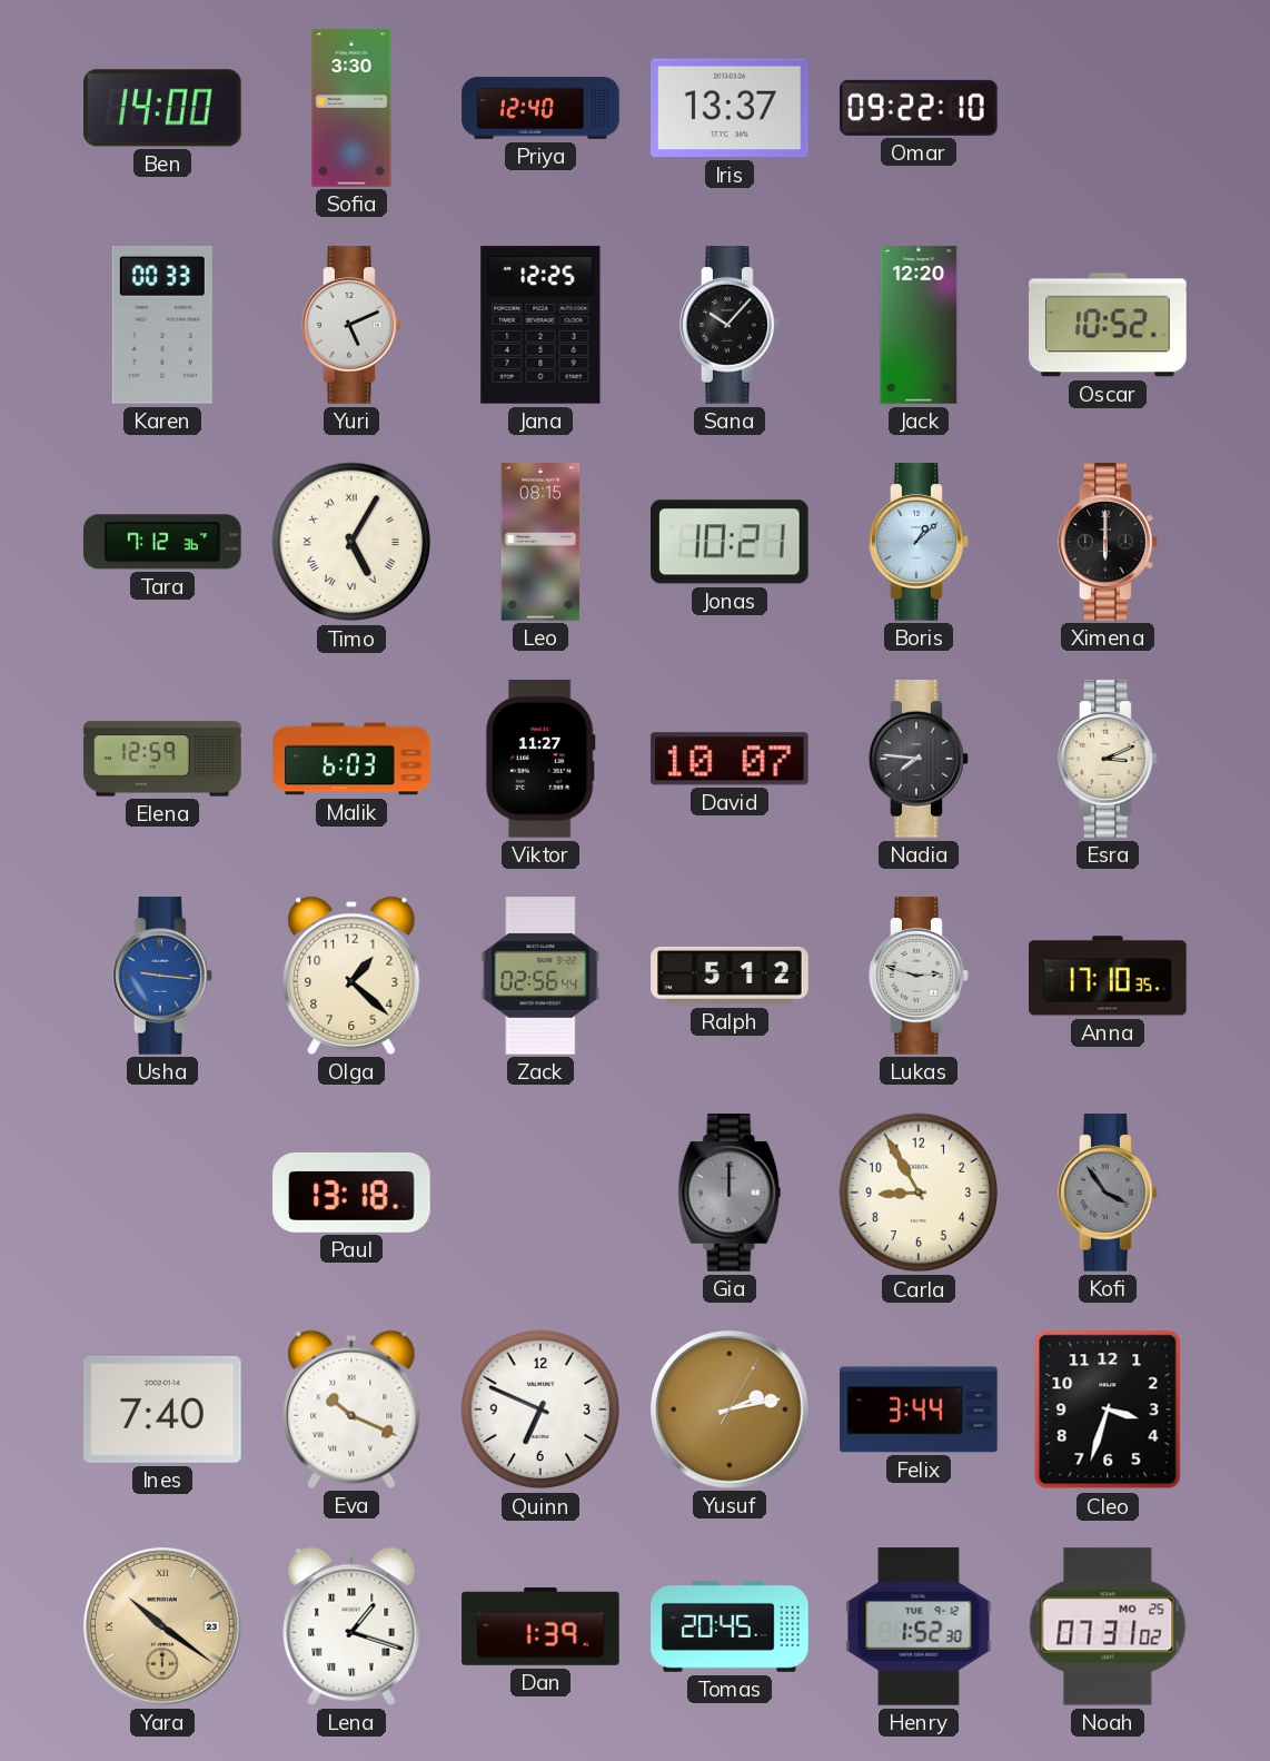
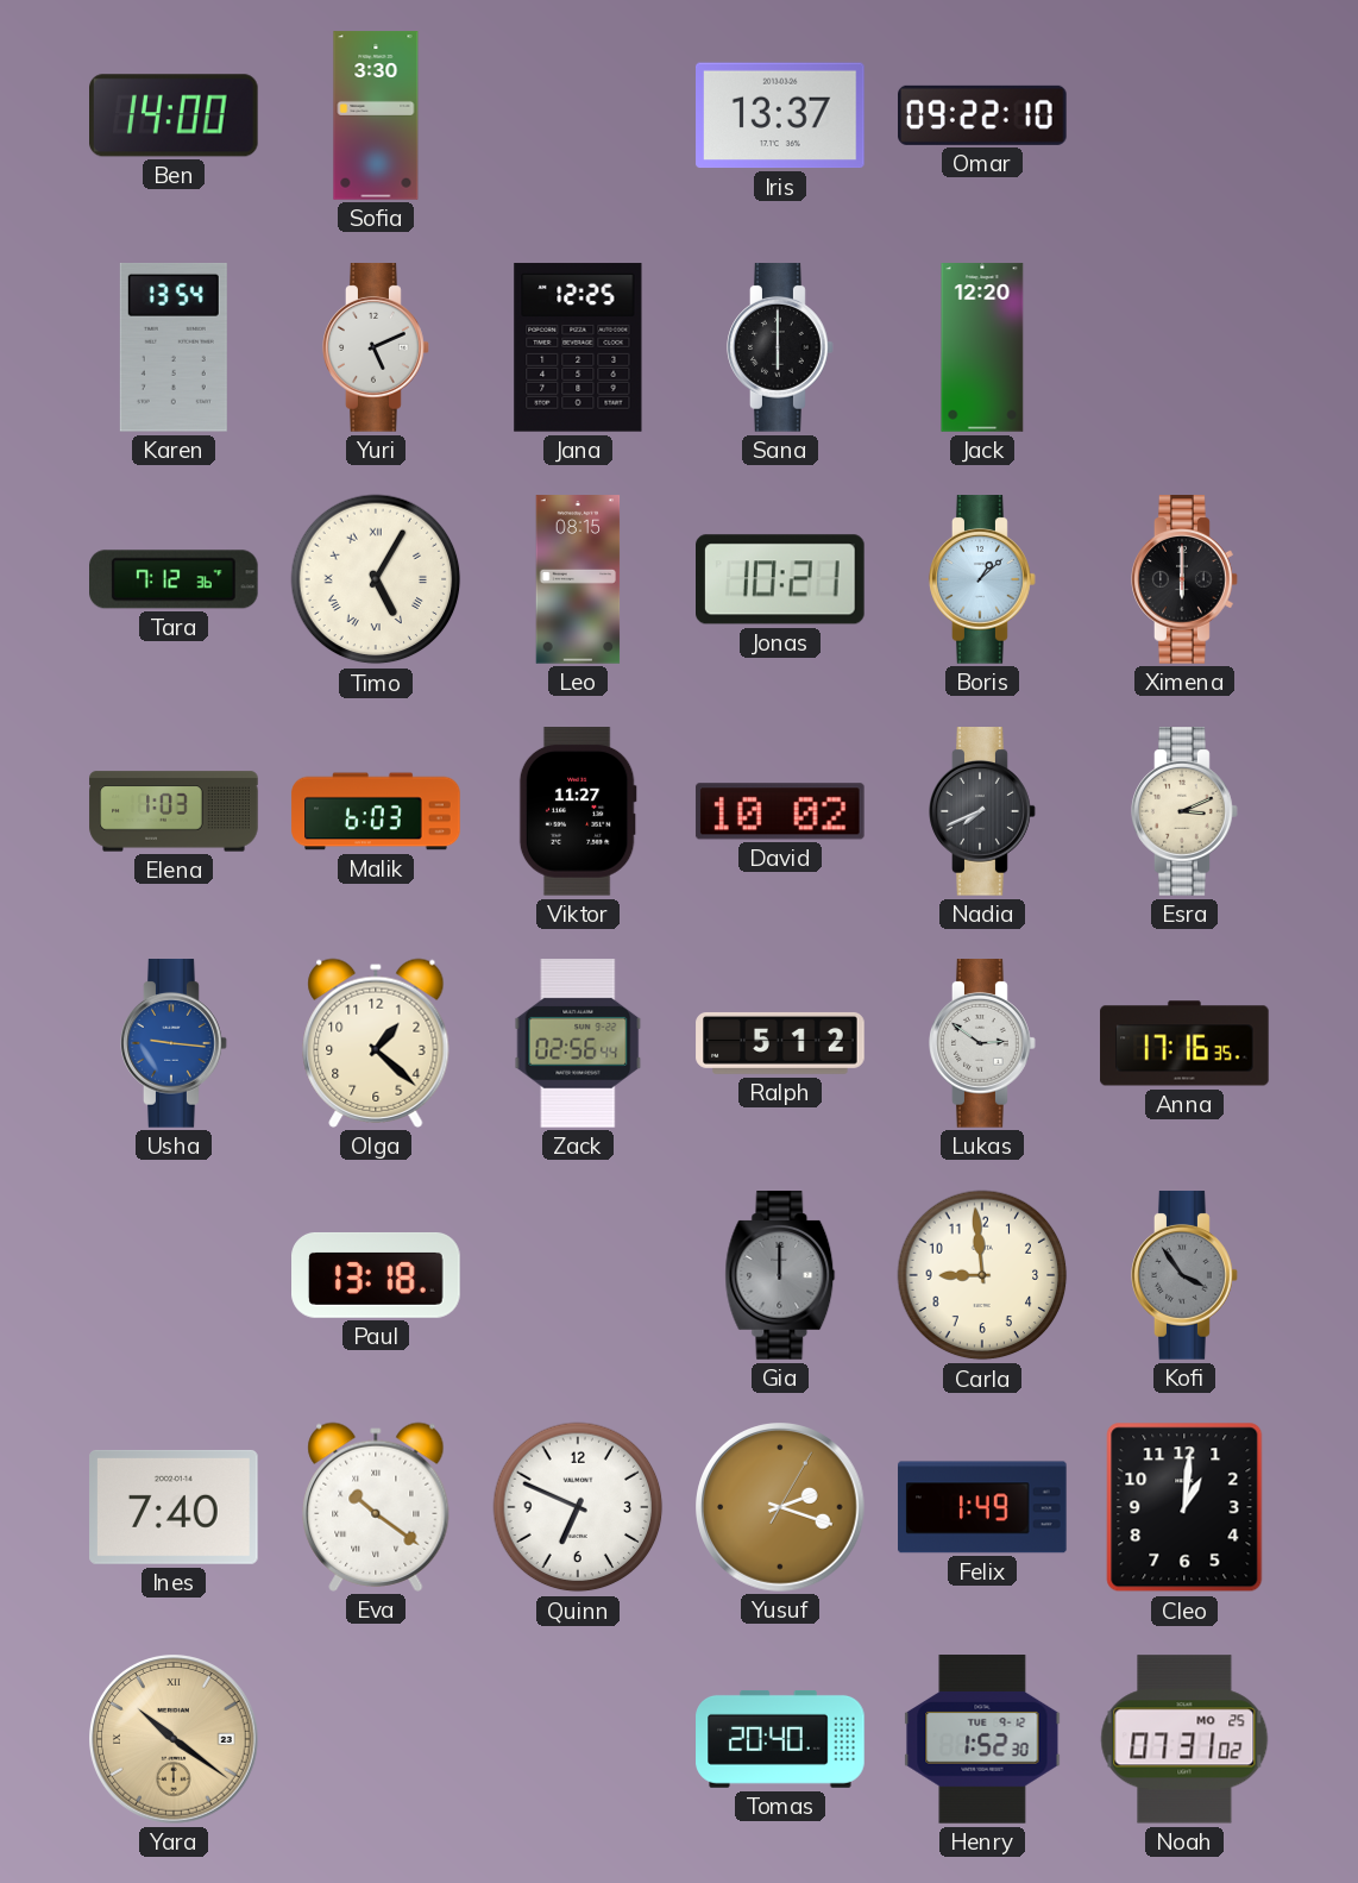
Priya: 12:40 -> none (540, 108)
Karen: 00:33 -> 13:54 (174, 349)
Sana: 10:07 -> 6:00 (780, 347)
Oscar: 10:52 -> none (1108, 325)
Elena: 12:59 -> 1:03 (174, 811)
David: 10:07 -> 10:02 (780, 811)
Nadia: 7:46 -> 7:41 (982, 811)
Lukas: 2:48 -> 2:51 (982, 1043)
Anna: 17:10 -> 17:16 (1184, 1043)
Carla: 8:55 -> 8:59 (982, 1275)
Eva: 10:19 -> 10:21 (376, 1507)
Yusuf: 2:13 -> 2:18 (780, 1508)
Felix: 3:44 -> 1:49 (982, 1507)
Cleo: 3:33 -> 1:01 (1184, 1507)
Lena: 1:18 -> none (351, 1626)
Dan: 1:39 -> none (540, 1626)
Tomas: 20:45 -> 20:40 (780, 1739)
